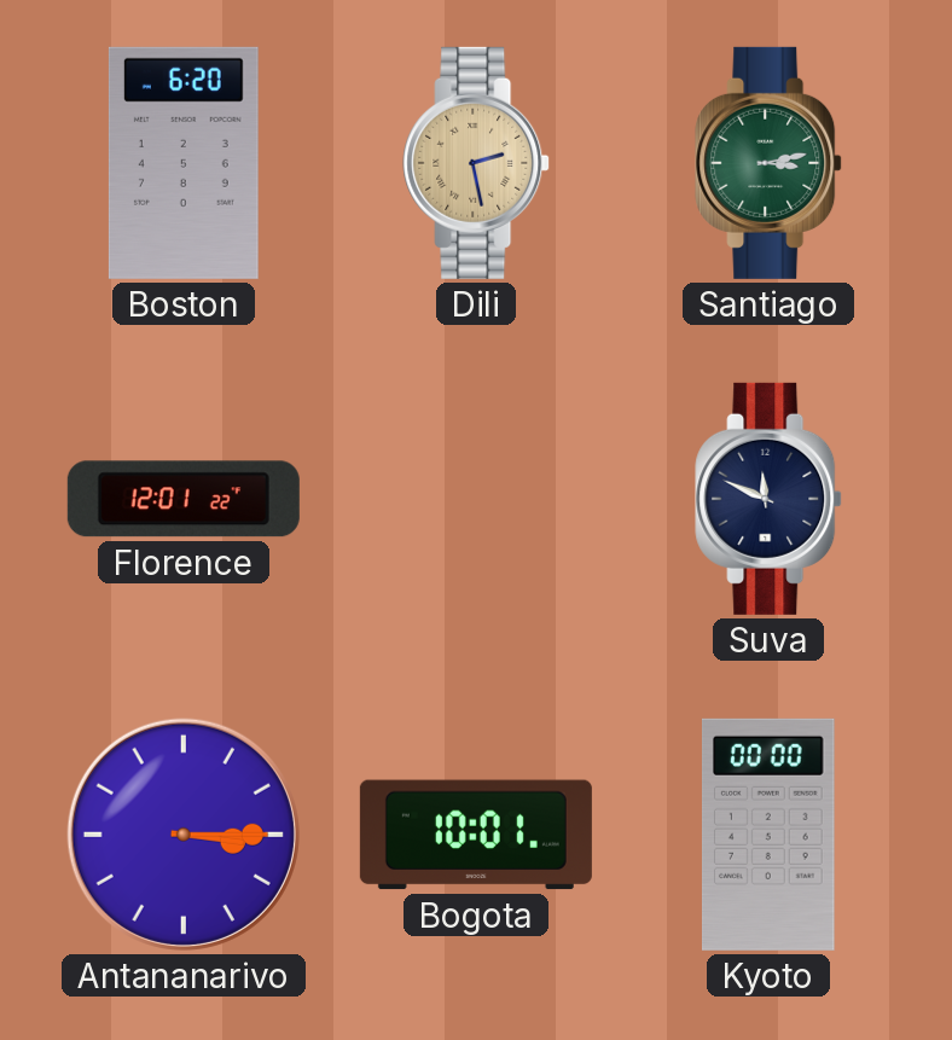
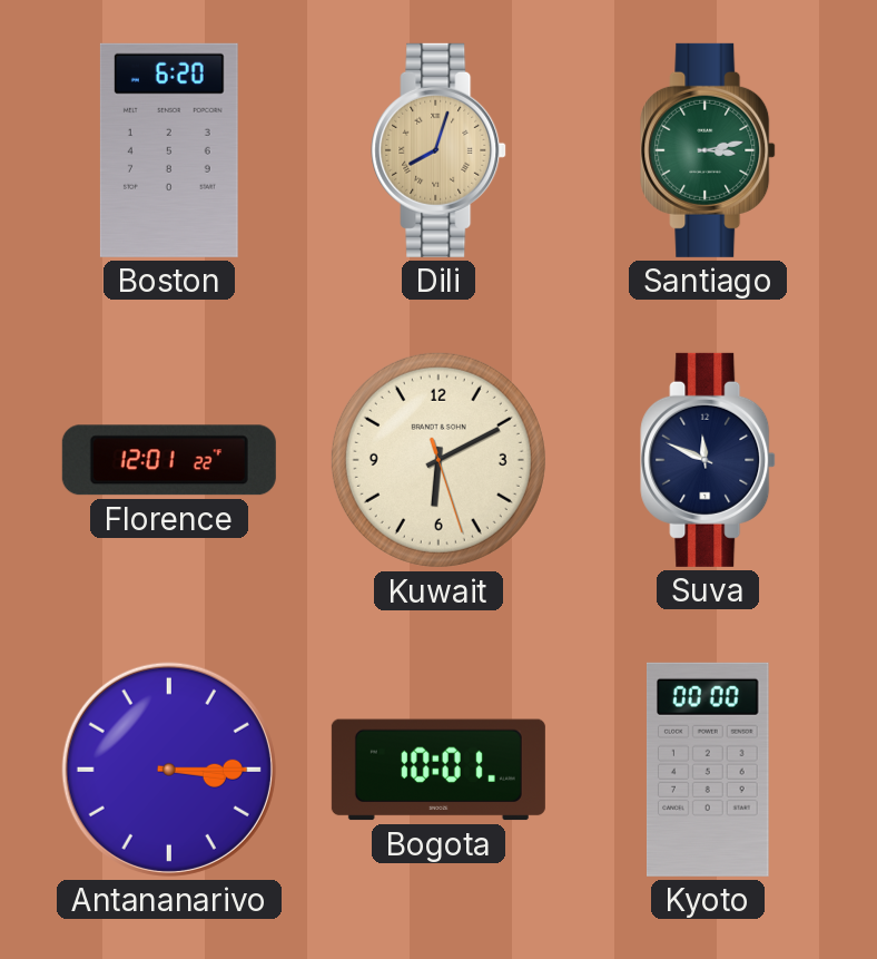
Dili: 2:28 -> 8:03 (438, 150)
Kuwait: none -> 6:10 (438, 460)
